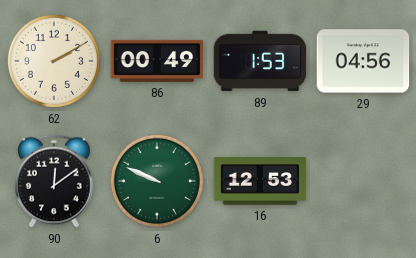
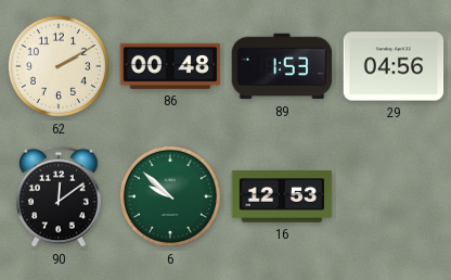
86: 00:49 -> 00:48 (170, 66)
6: 9:49 -> 9:52 (170, 196)
